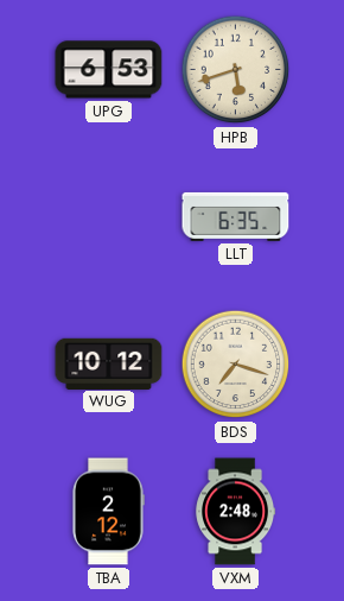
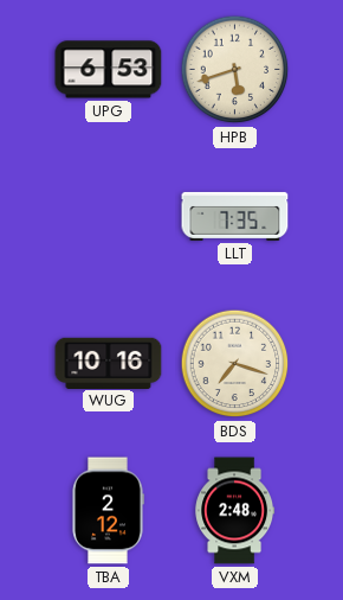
LLT: 6:35 -> 7:35 (235, 216)
WUG: 10:12 -> 10:16 (109, 363)
